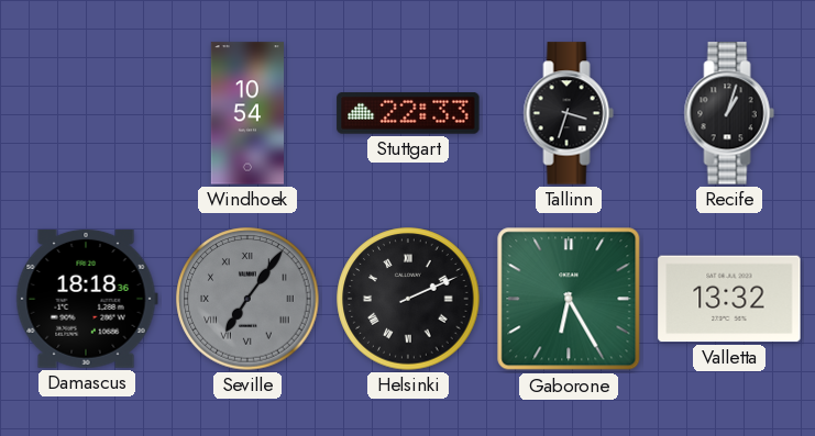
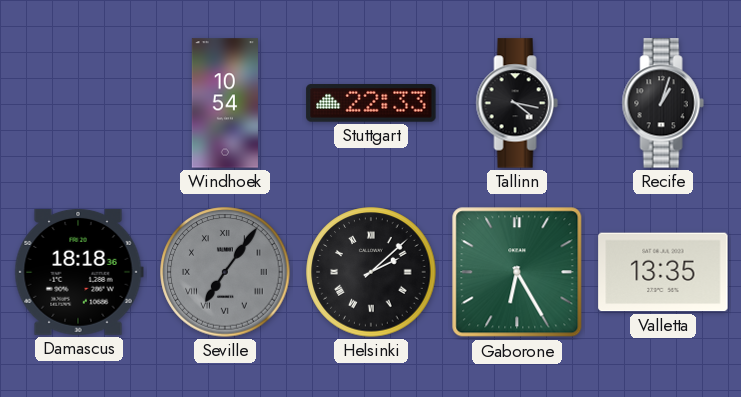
Tallinn: 3:33 -> 4:17 (517, 103)
Helsinki: 2:11 -> 2:08 (371, 272)
Valletta: 13:32 -> 13:35 (663, 272)
